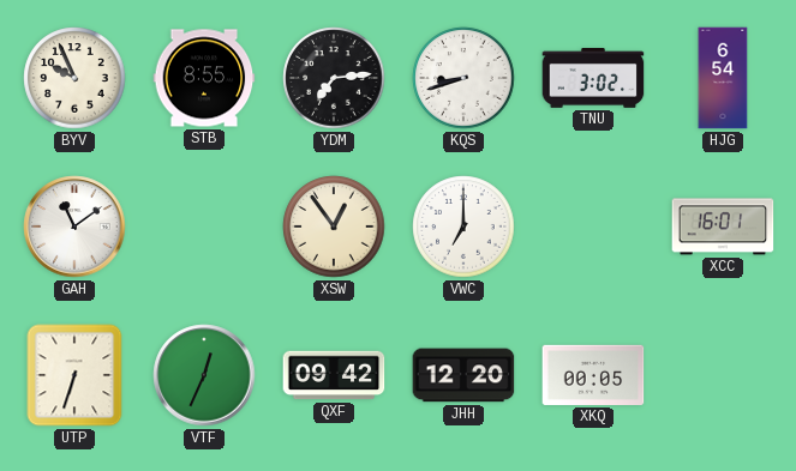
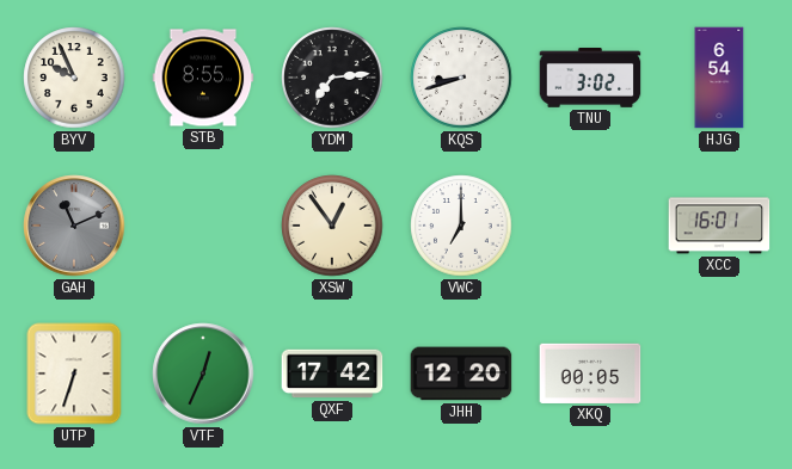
GAH: 11:09 -> 11:11 (74, 226)
GAH dial: white -> grey (74, 226)
QXF: 09:42 -> 17:42 (332, 374)
